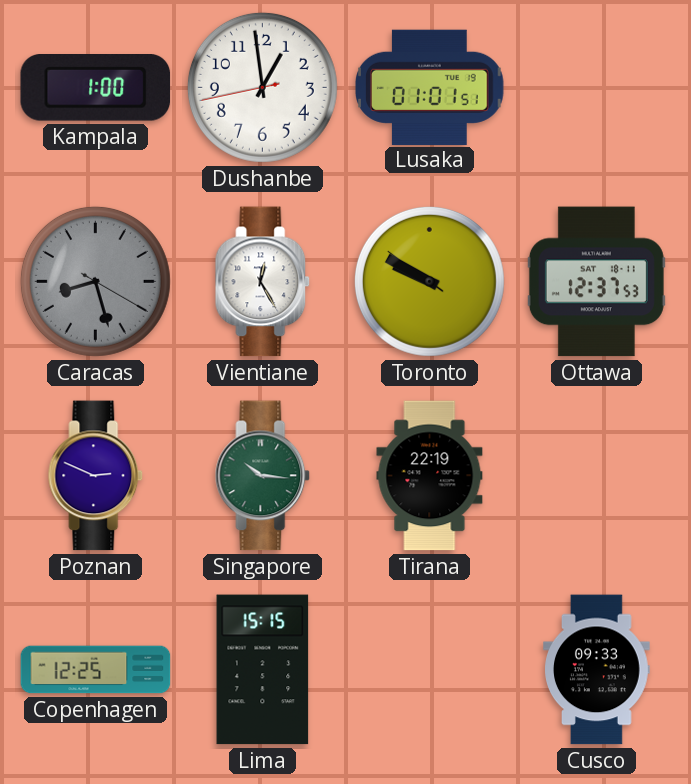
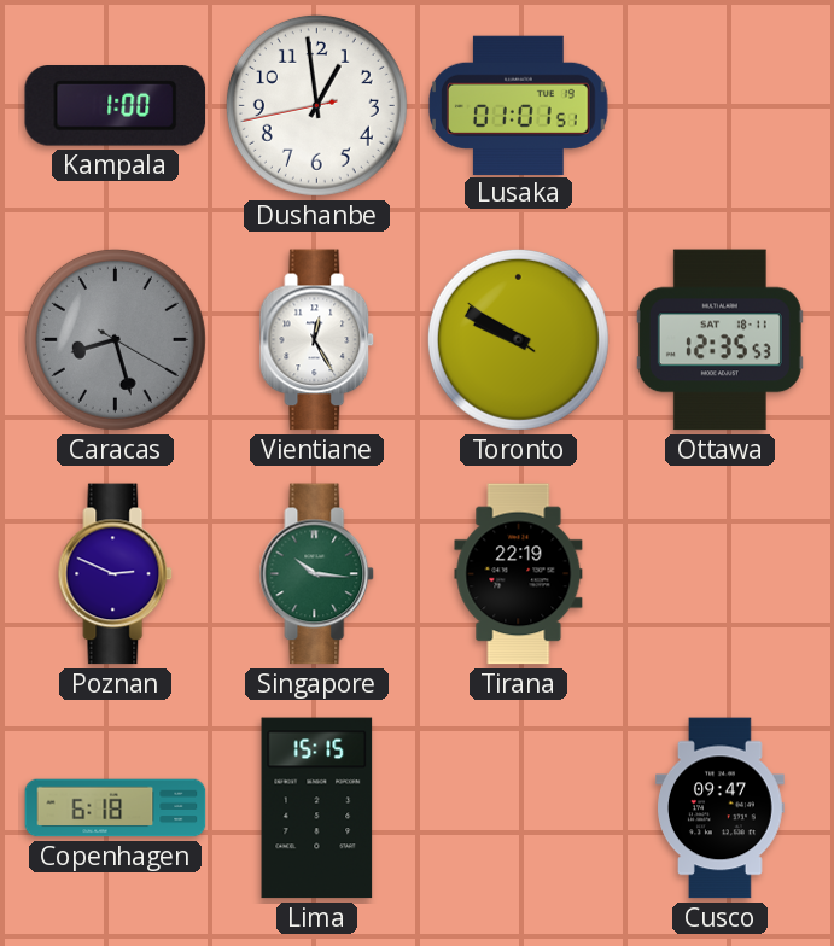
Ottawa: 12:37 -> 12:35 (719, 340)
Copenhagen: 12:25 -> 6:18 (116, 808)
Cusco: 09:33 -> 09:47 (721, 808)
